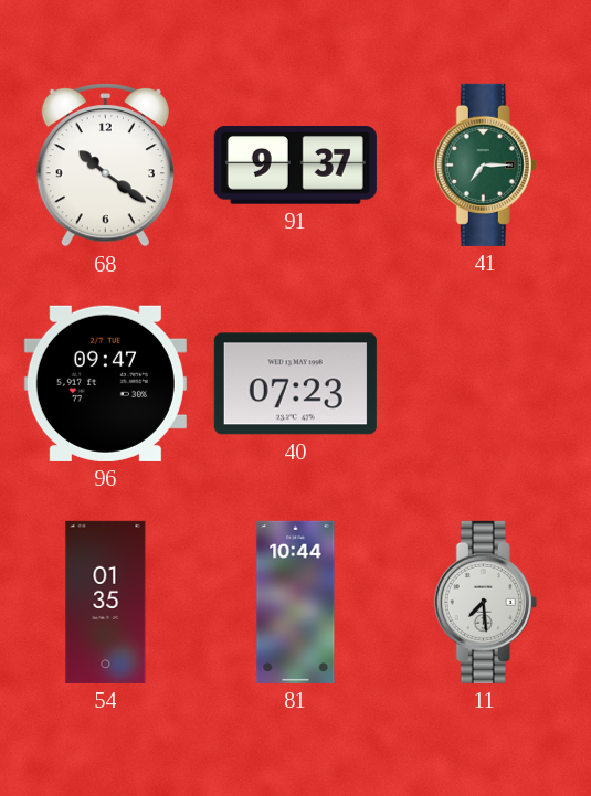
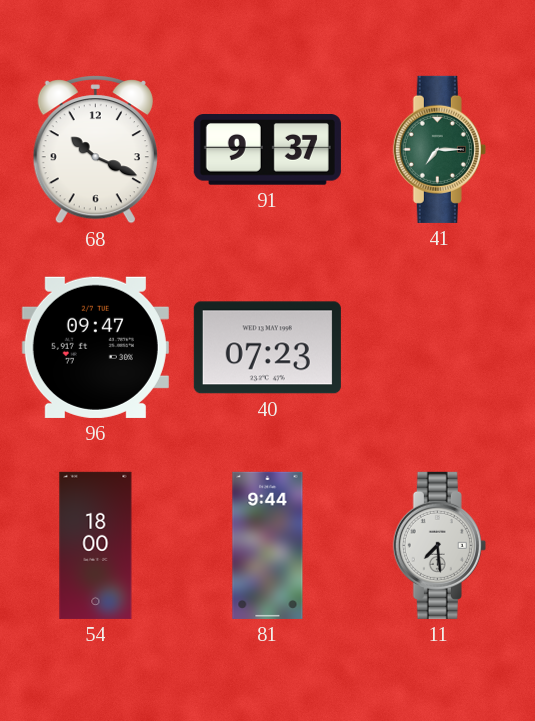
68: 10:21 -> 10:19 (95, 150)
54: 01:35 -> 18:00 (96, 545)
81: 10:44 -> 9:44 (268, 545)
